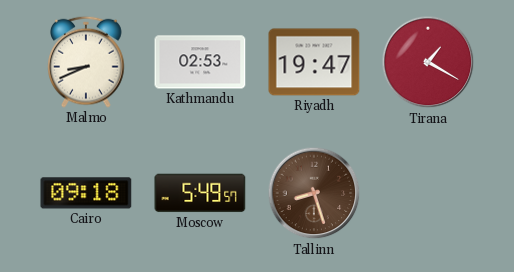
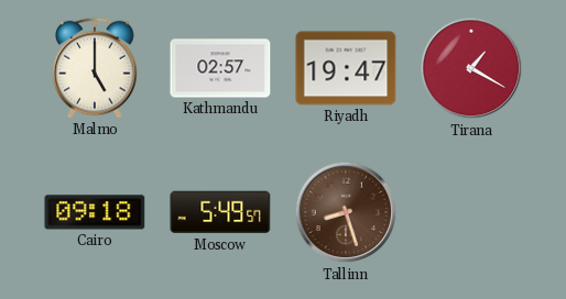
Malmo: 8:41 -> 5:00 (95, 68)
Kathmandu: 02:53 -> 02:57 (220, 68)
